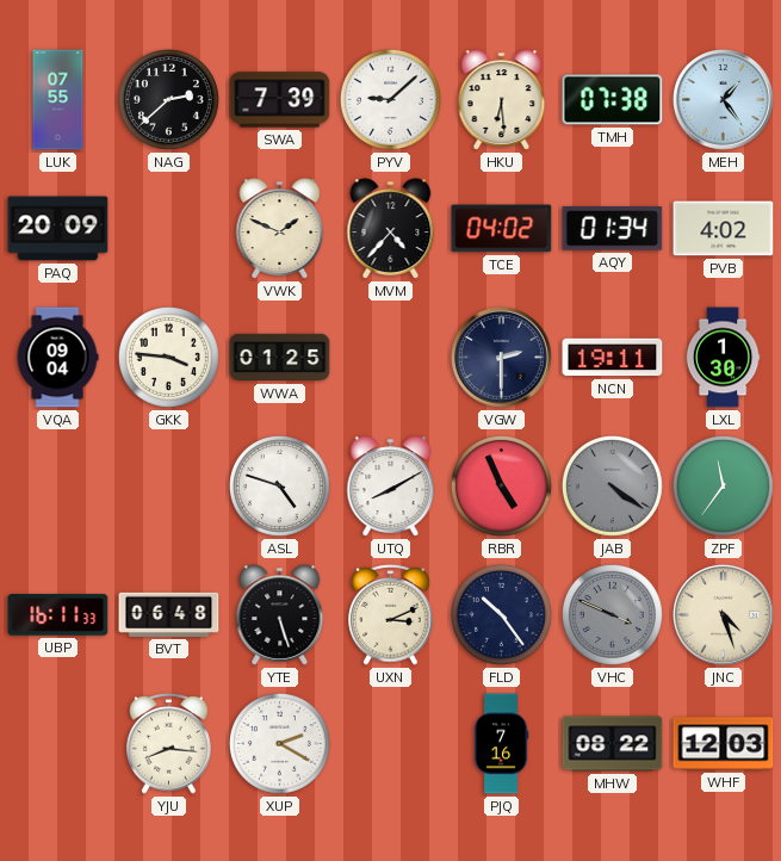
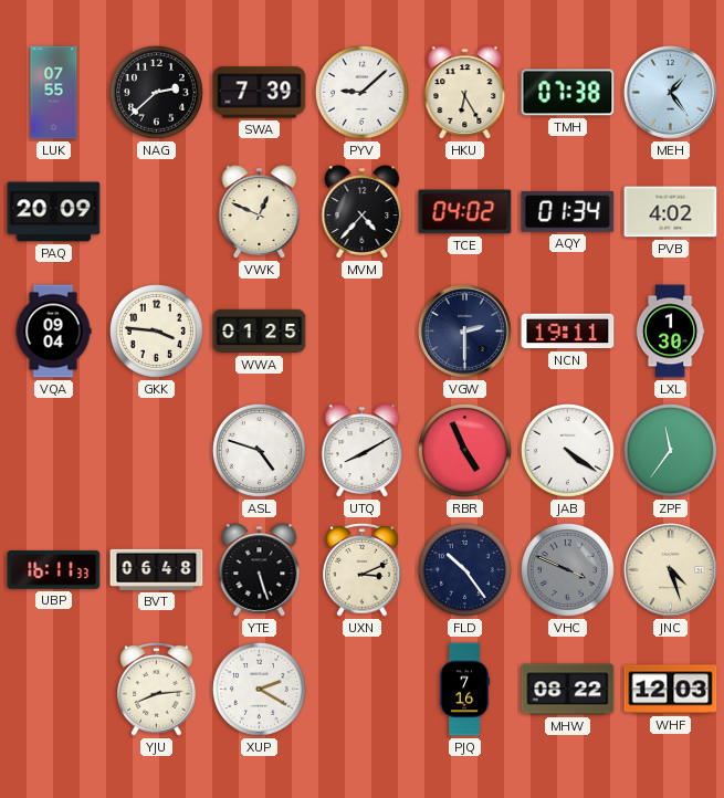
HKU: 6:29 -> 6:25 (465, 93)
VWK: 1:49 -> 12:49 (260, 212)
JAB dial: grey -> white (567, 450)
YJU: 8:16 -> 8:14 (157, 689)
